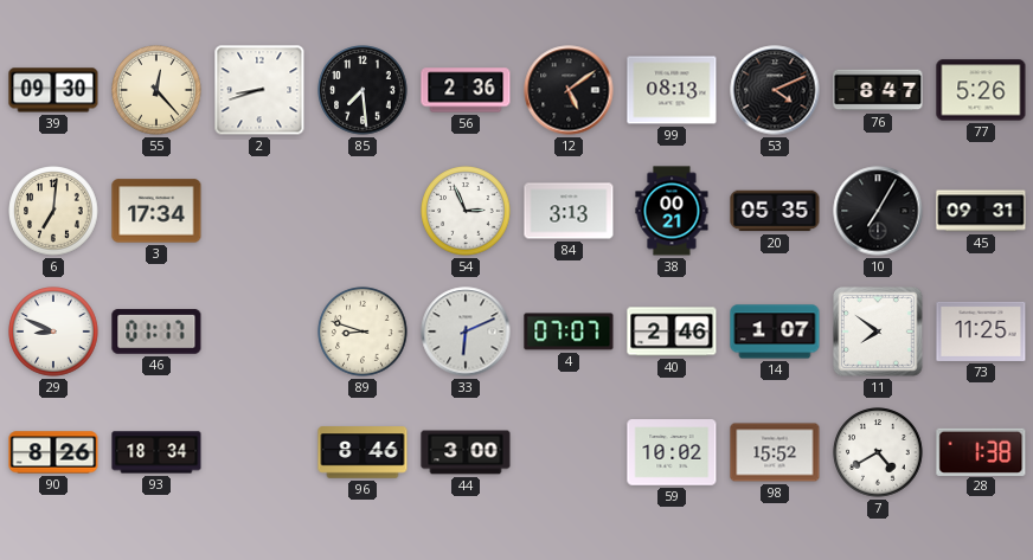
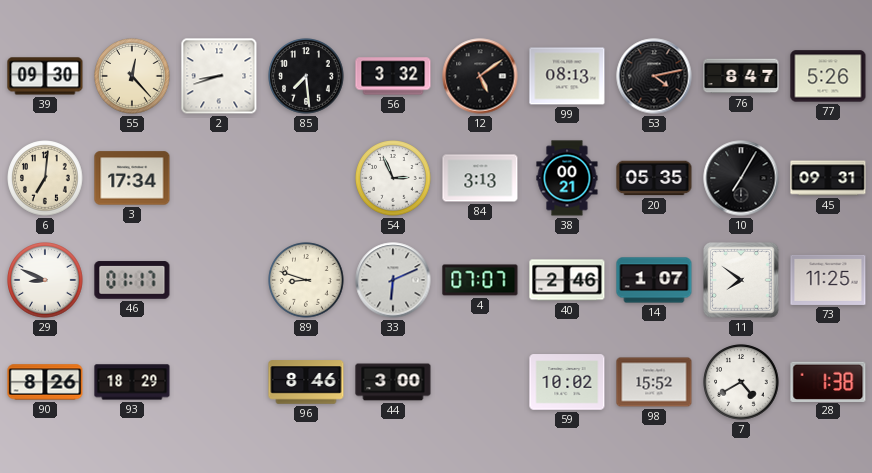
56: 2:36 -> 3:32 (393, 76)
53: 4:11 -> 4:13 (654, 76)
93: 18:34 -> 18:29 (132, 382)
